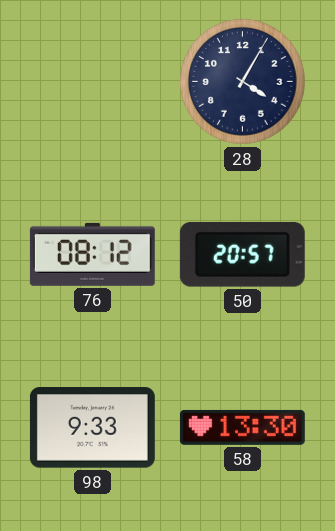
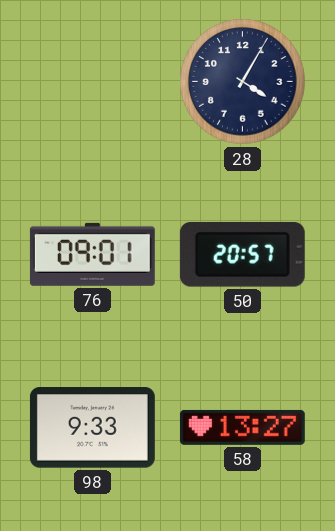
76: 08:12 -> 09:01 (92, 254)
58: 13:30 -> 13:27 (242, 427)
